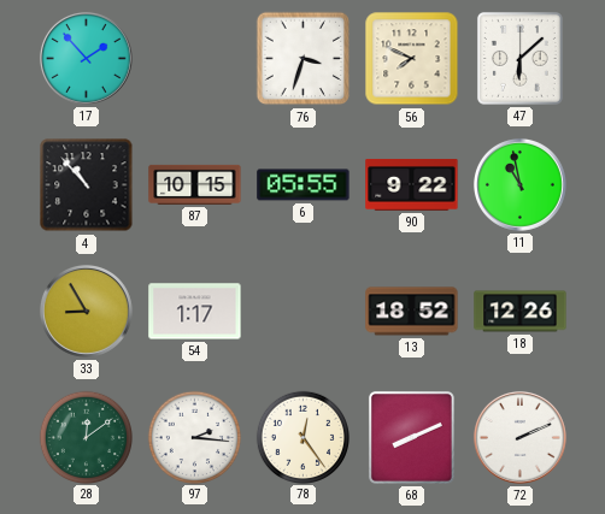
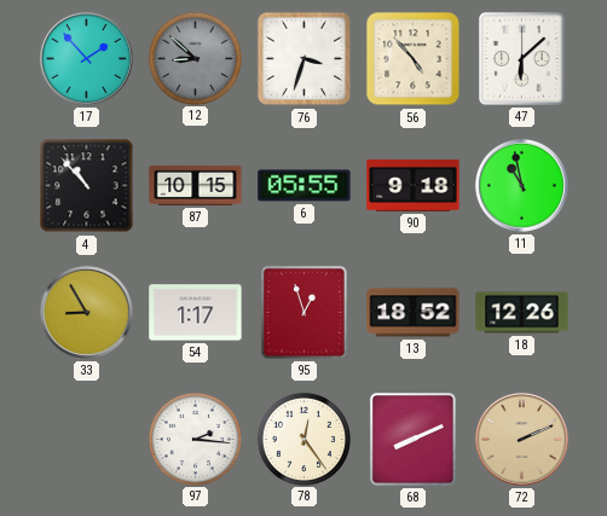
12: none -> 8:52 (195, 58)
56: 7:49 -> 4:53 (414, 59)
90: 9:22 -> 9:18 (414, 186)
95: none -> 12:57 (303, 312)
28: 12:09 -> none (86, 437)
72 dial: white -> champagne (521, 439)
